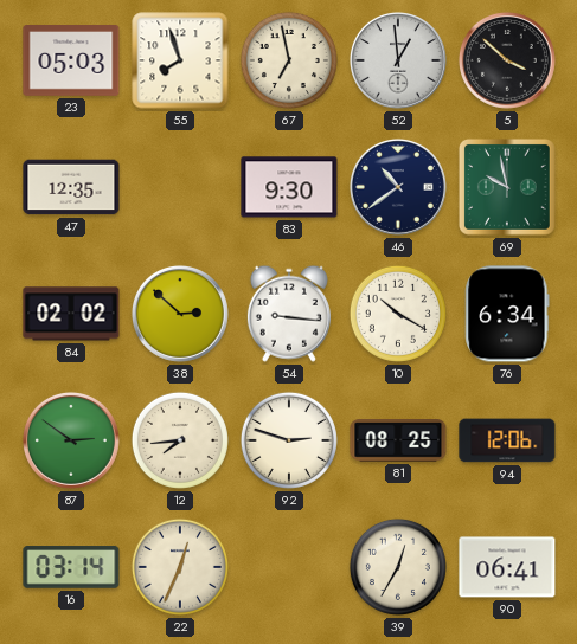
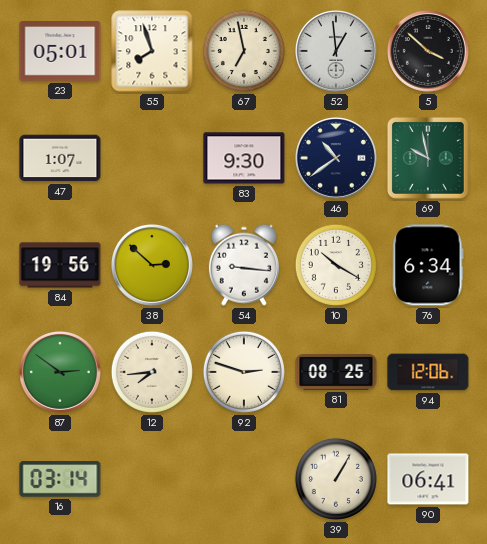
23: 05:03 -> 05:01 (60, 52)
47: 12:35 -> 1:07 (60, 158)
84: 02:02 -> 19:56 (60, 265)
22: 12:34 -> none (180, 567)
39: 12:35 -> 1:05 (336, 479)
